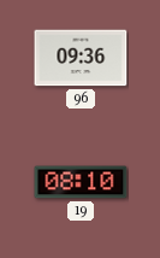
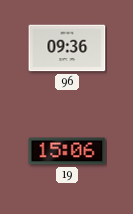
19: 08:10 -> 15:06 (67, 151)
